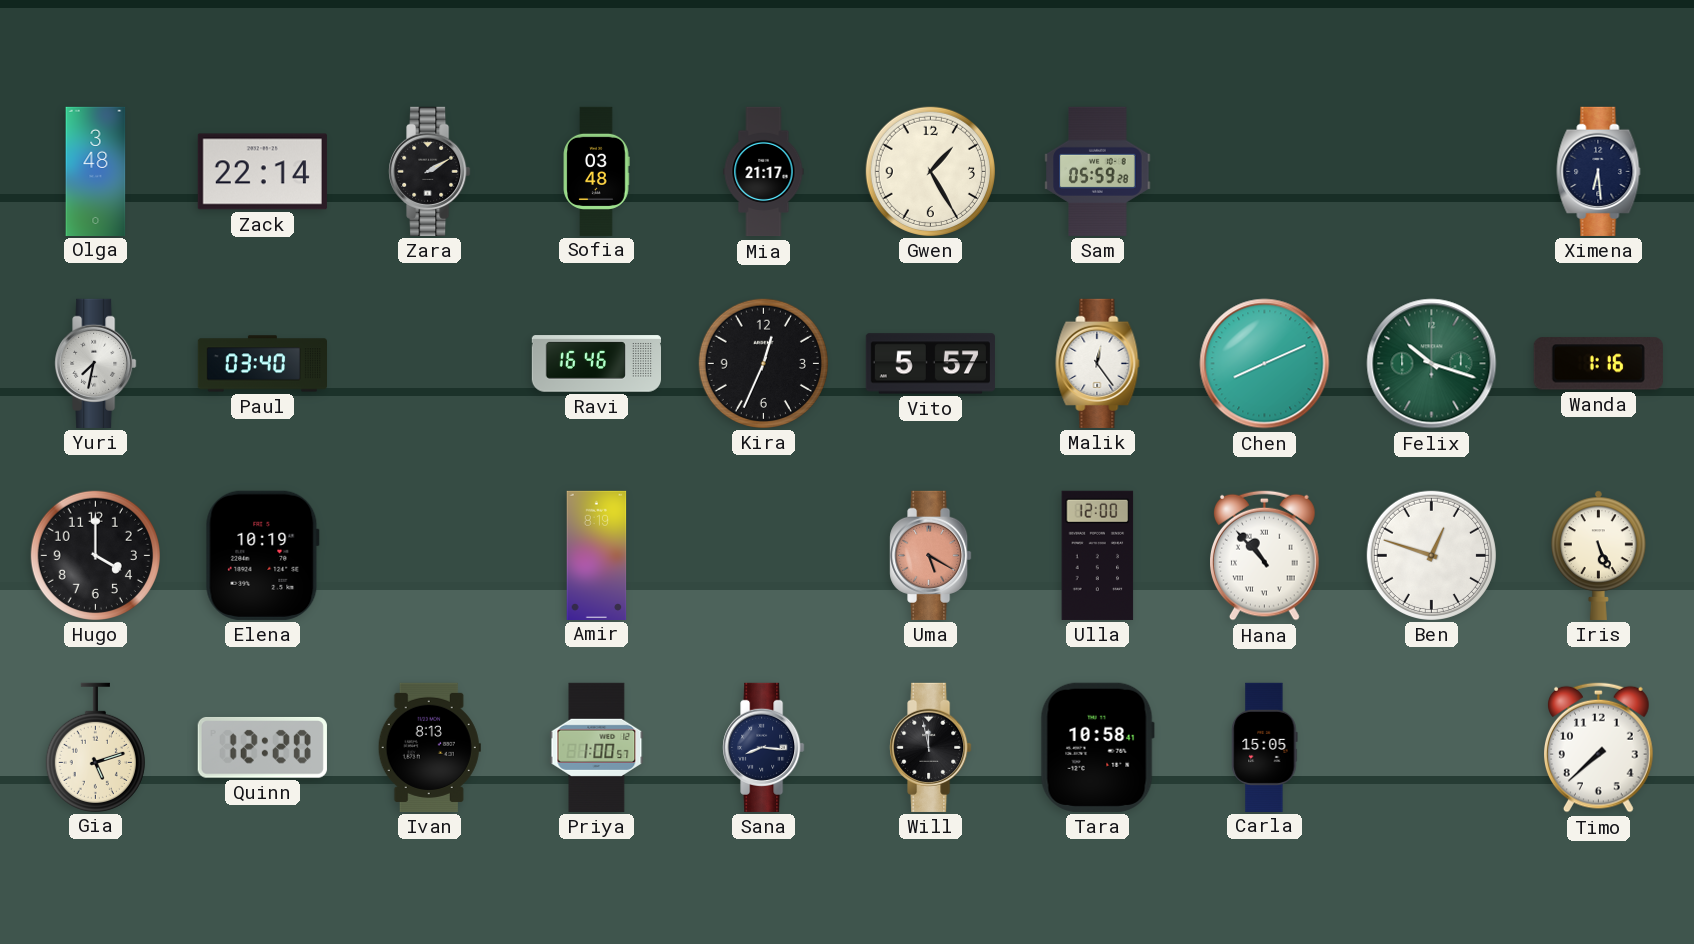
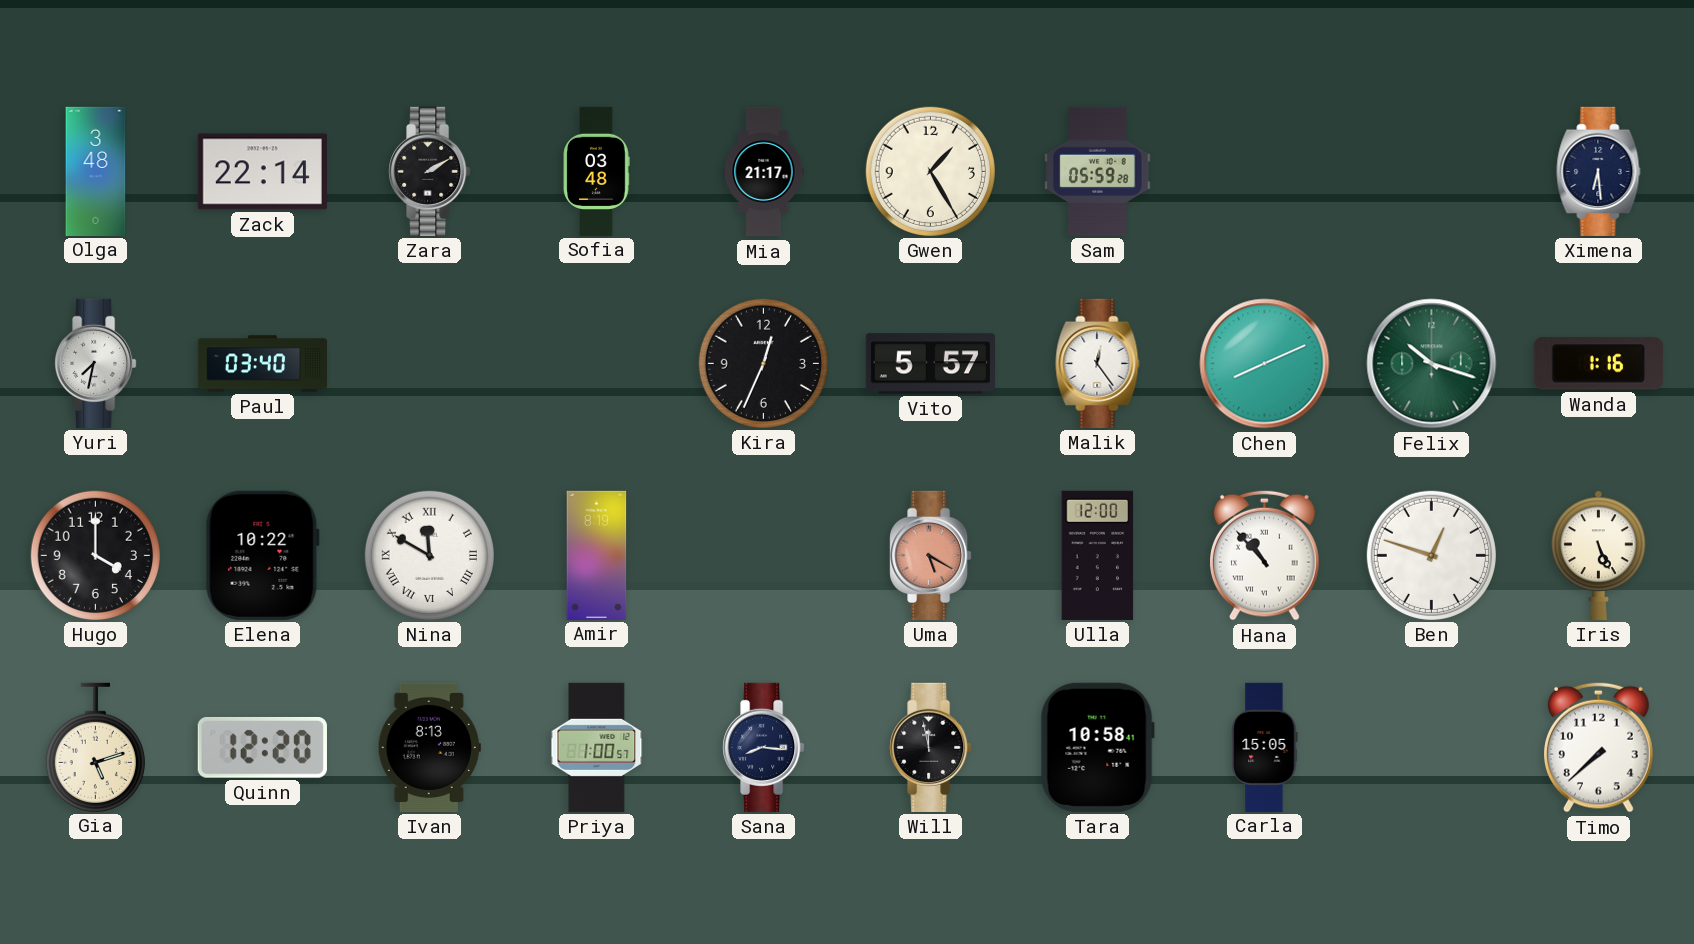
Ravi: 16:46 -> none (596, 364)
Elena: 10:19 -> 10:22 (262, 555)
Nina: none -> 11:50 (429, 555)
